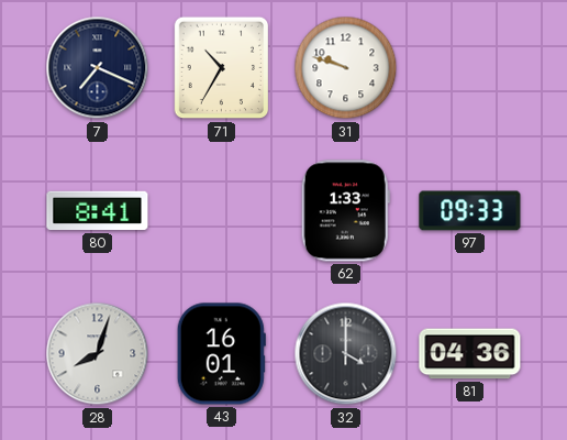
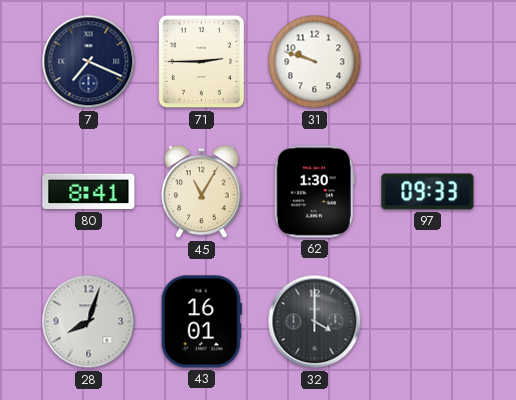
71: 10:35 -> 2:45 (202, 62)
45: none -> 11:05 (202, 192)
62: 1:33 -> 1:30 (314, 192)
81: 04:36 -> none (470, 354)
